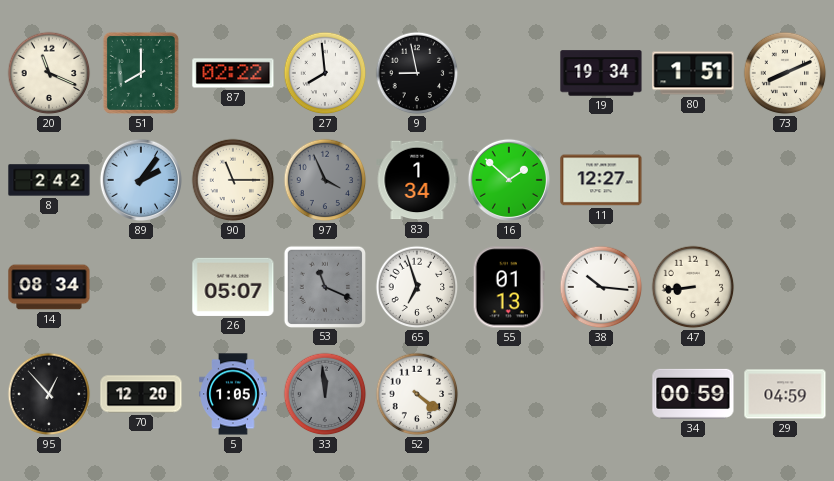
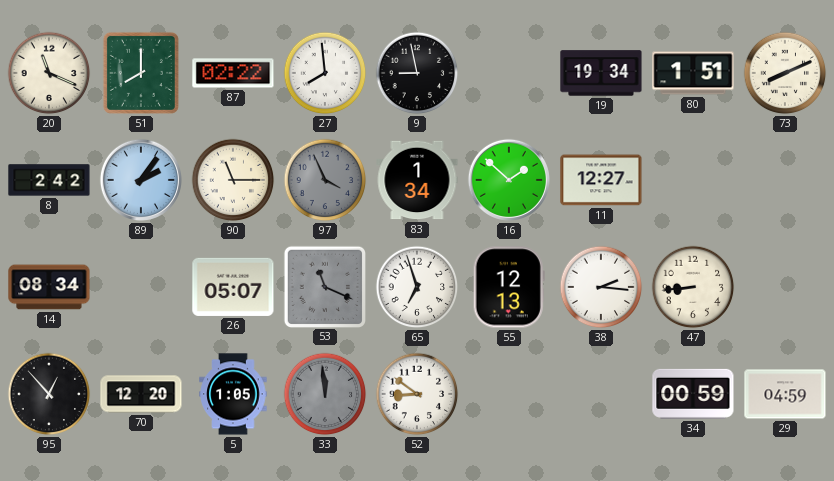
55: 01:13 -> 12:13 (509, 287)
38: 10:16 -> 2:16 (601, 287)
52: 4:21 -> 8:51 (417, 394)
